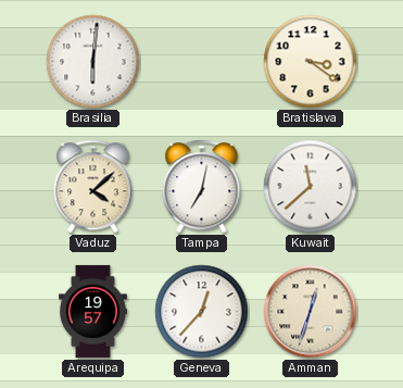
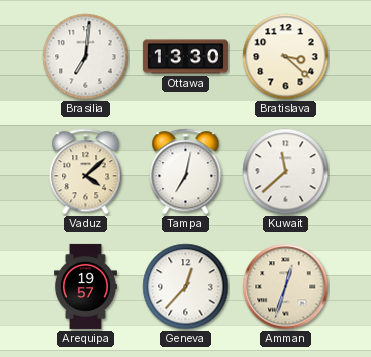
Brasilia: 6:01 -> 7:01 (86, 57)
Ottawa: none -> 13:30 (185, 57)
Bratislava: 3:21 -> 3:22 (286, 57)
